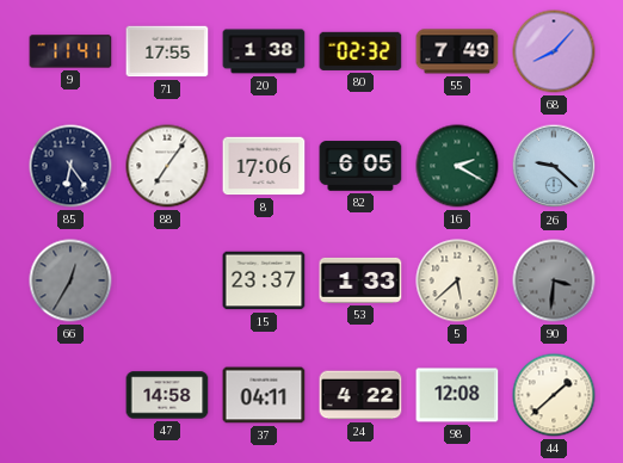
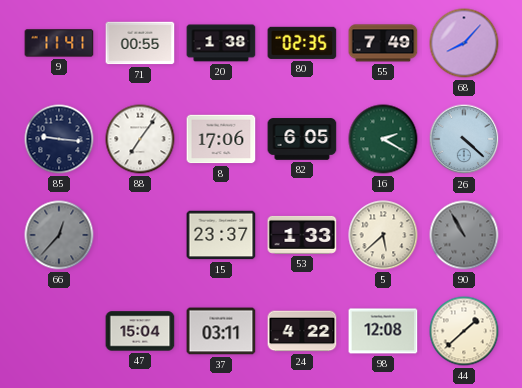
71: 17:55 -> 00:55 (140, 43)
80: 02:32 -> 02:35 (302, 43)
85: 6:24 -> 9:16 (59, 139)
26: 9:22 -> 4:22 (464, 139)
66: 12:35 -> 12:37 (59, 235)
90: 3:31 -> 10:55 (464, 235)
47: 14:58 -> 15:04 (140, 331)
37: 04:11 -> 03:11 (221, 331)
